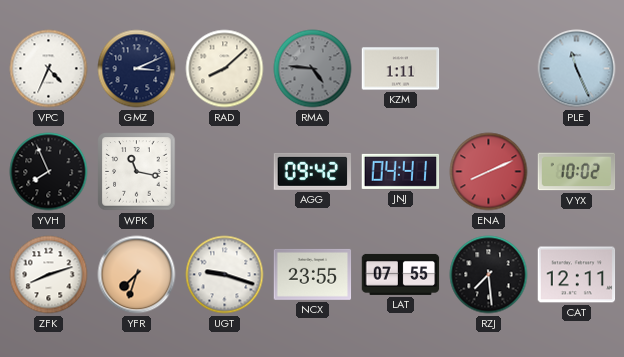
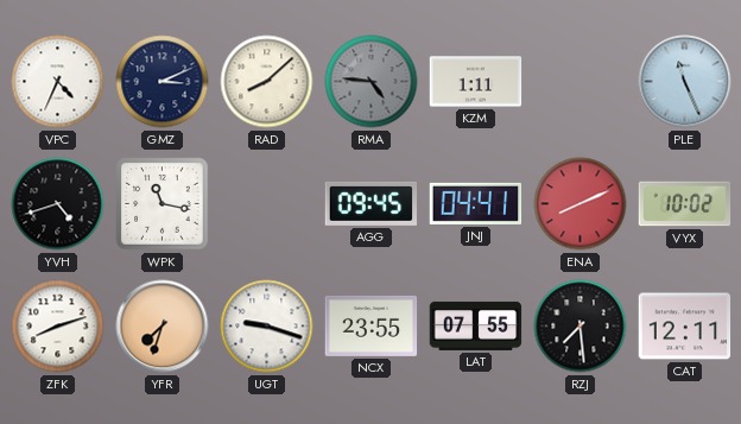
YVH: 7:56 -> 4:42 (58, 204)
AGG: 09:42 -> 09:45 (372, 203)
